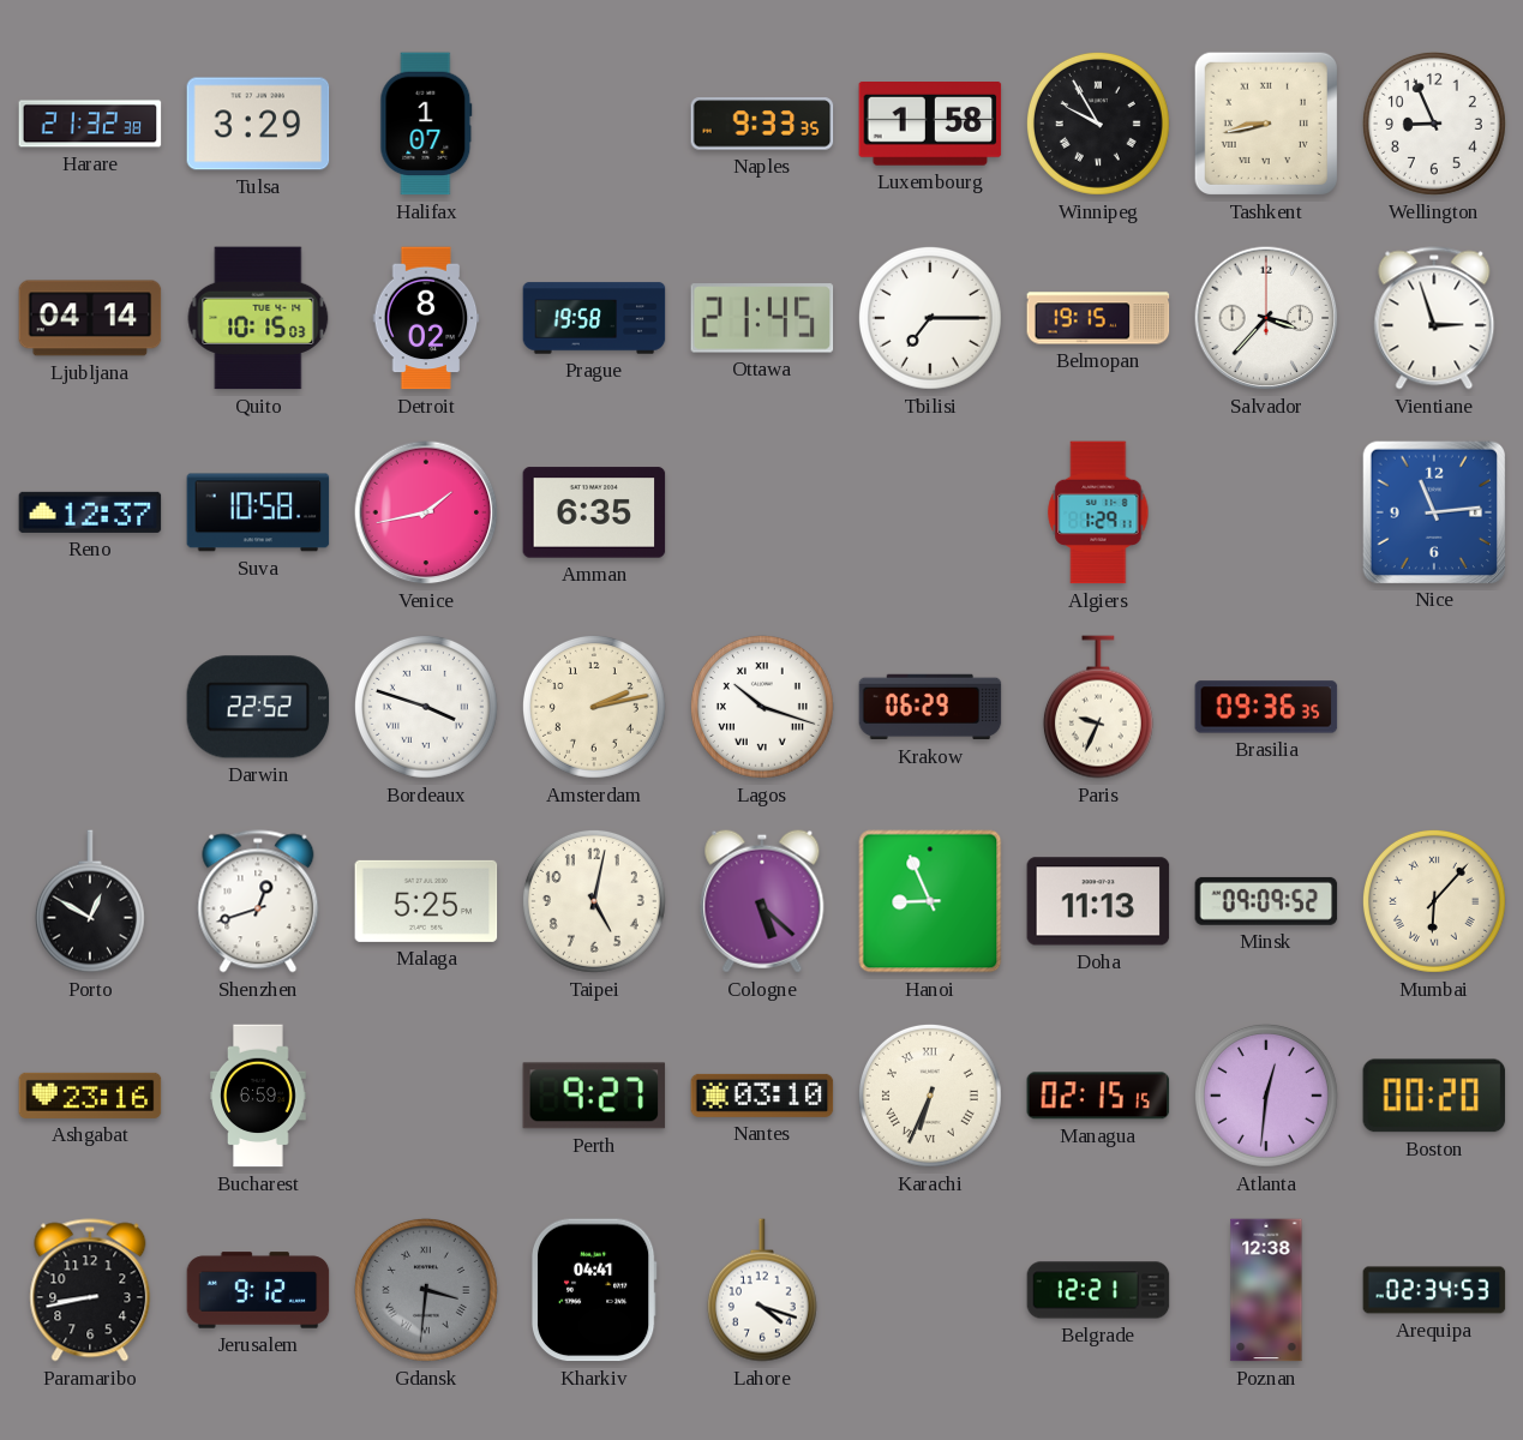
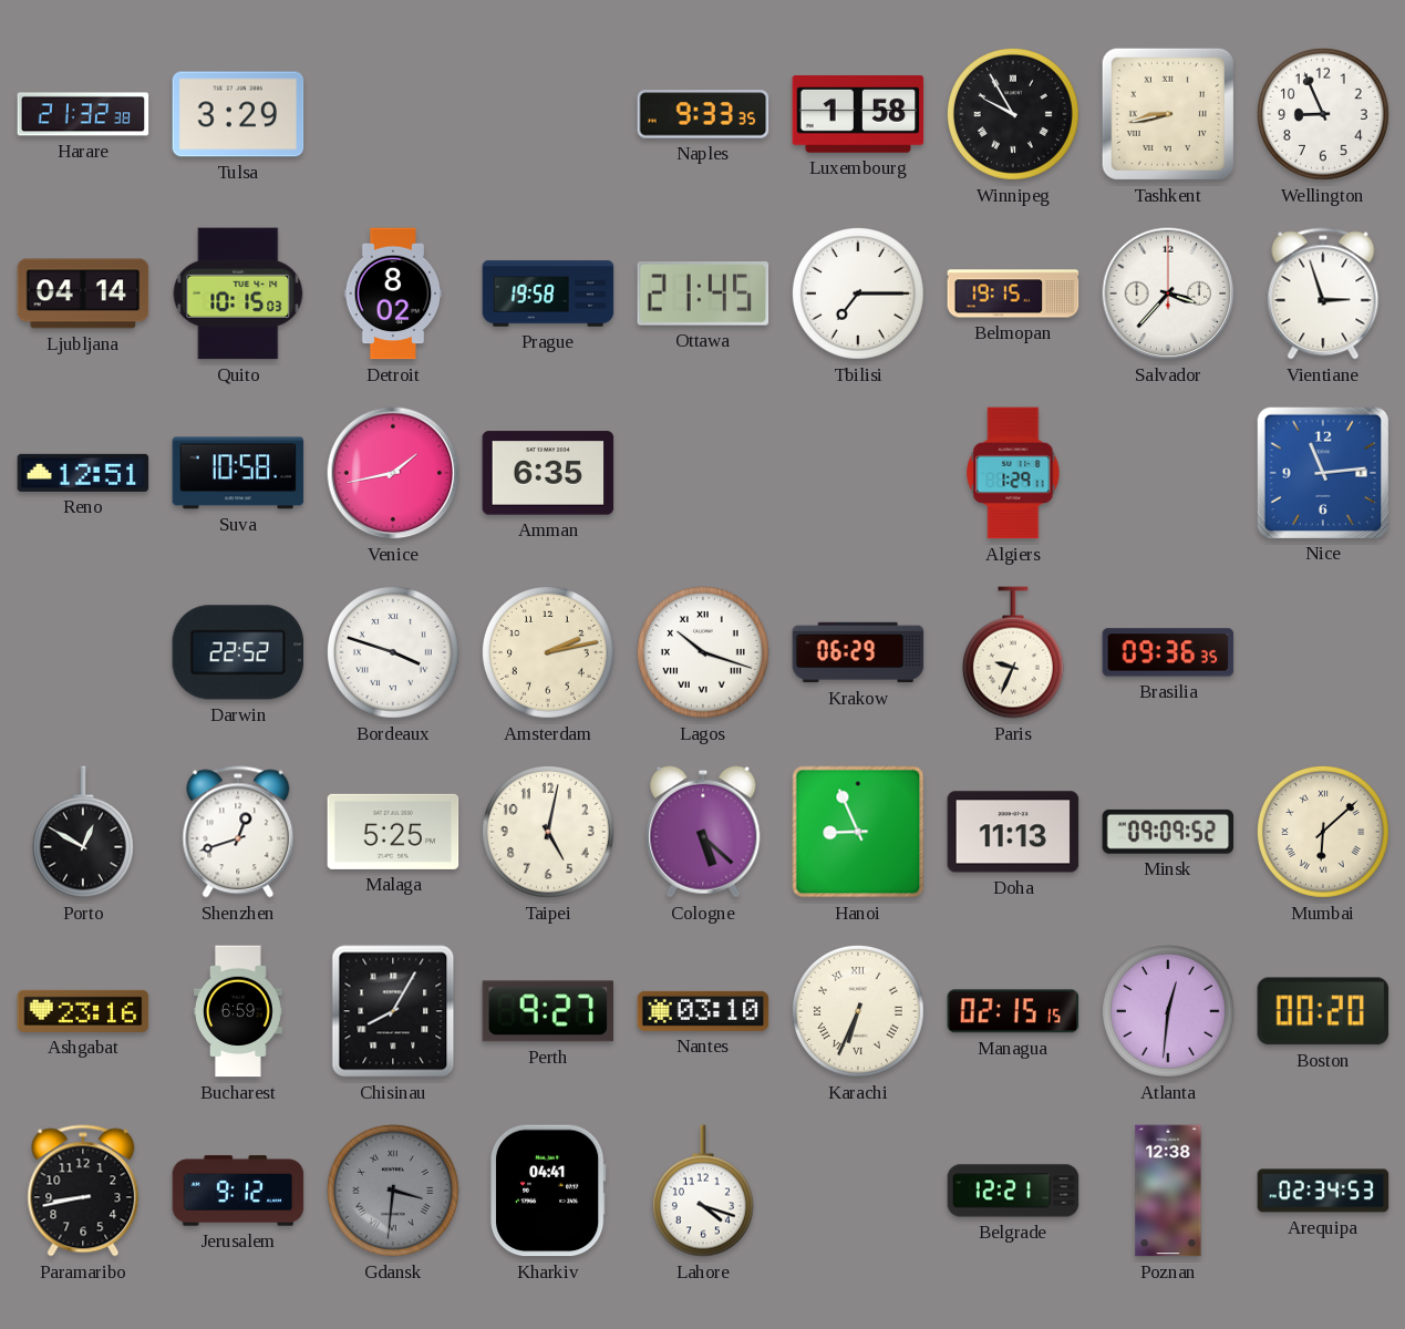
Halifax: 1:07 -> none (426, 124)
Reno: 12:37 -> 12:51 (83, 473)
Mumbai: 6:07 -> 6:08 (1323, 832)
Chisinau: none -> 8:05 (393, 1011)
